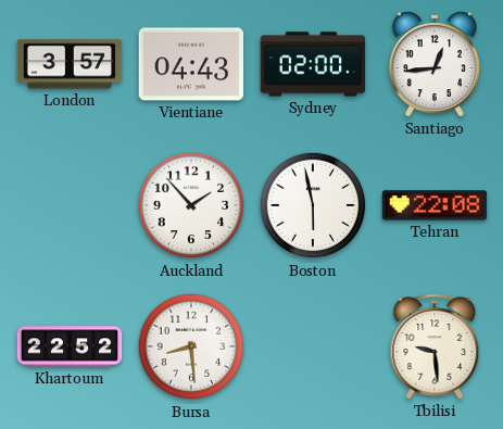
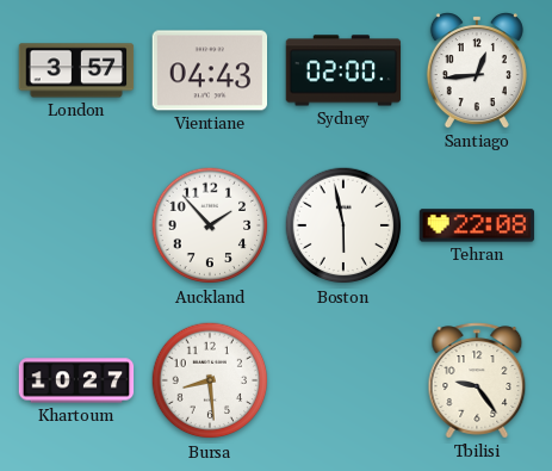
Khartoum: 22:52 -> 10:27 (76, 380)
Tbilisi: 9:29 -> 9:24 (477, 380)
